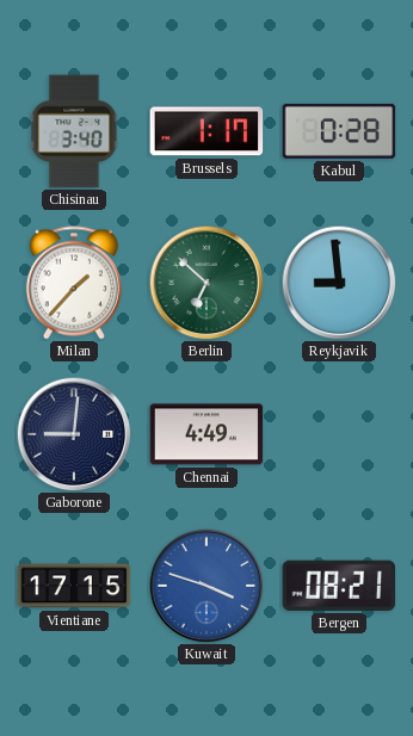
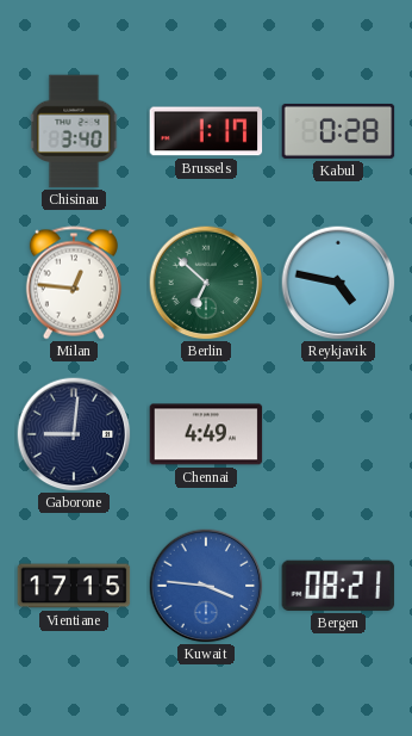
Milan: 1:37 -> 12:46 (74, 283)
Reykjavik: 8:59 -> 4:47 (338, 283)
Kuwait: 3:48 -> 3:46 (206, 586)
